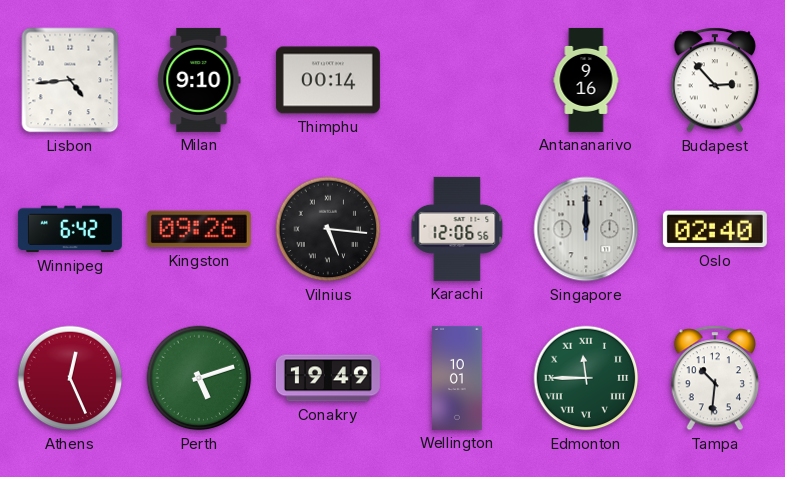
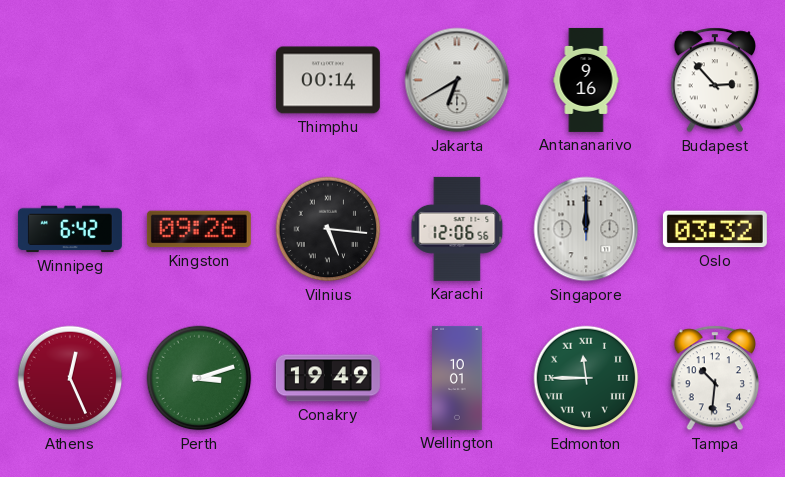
Lisbon: 4:44 -> none (70, 80)
Milan: 9:10 -> none (199, 80)
Jakarta: none -> 6:40 (457, 80)
Oslo: 02:40 -> 03:32 (715, 229)
Perth: 5:12 -> 3:12 (199, 378)
